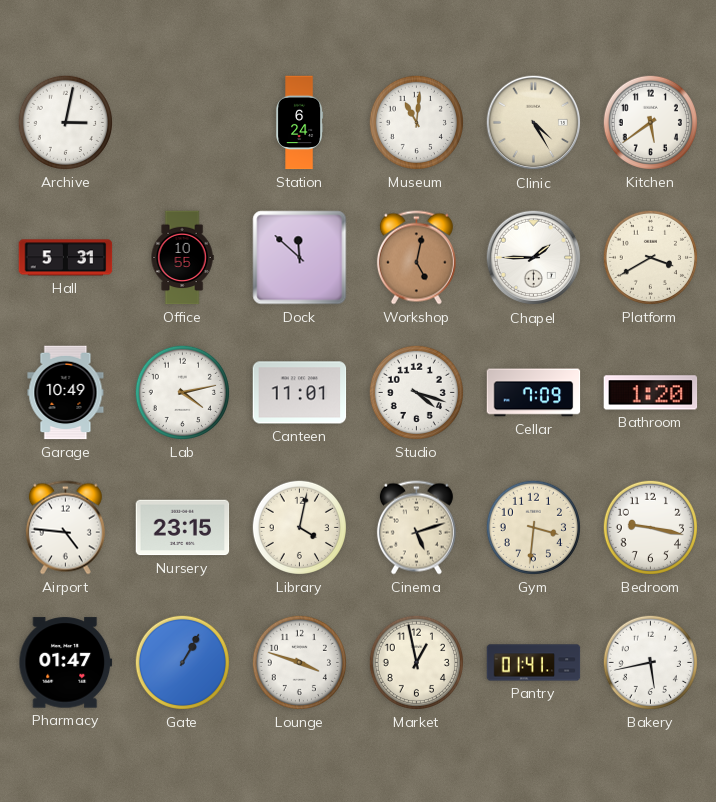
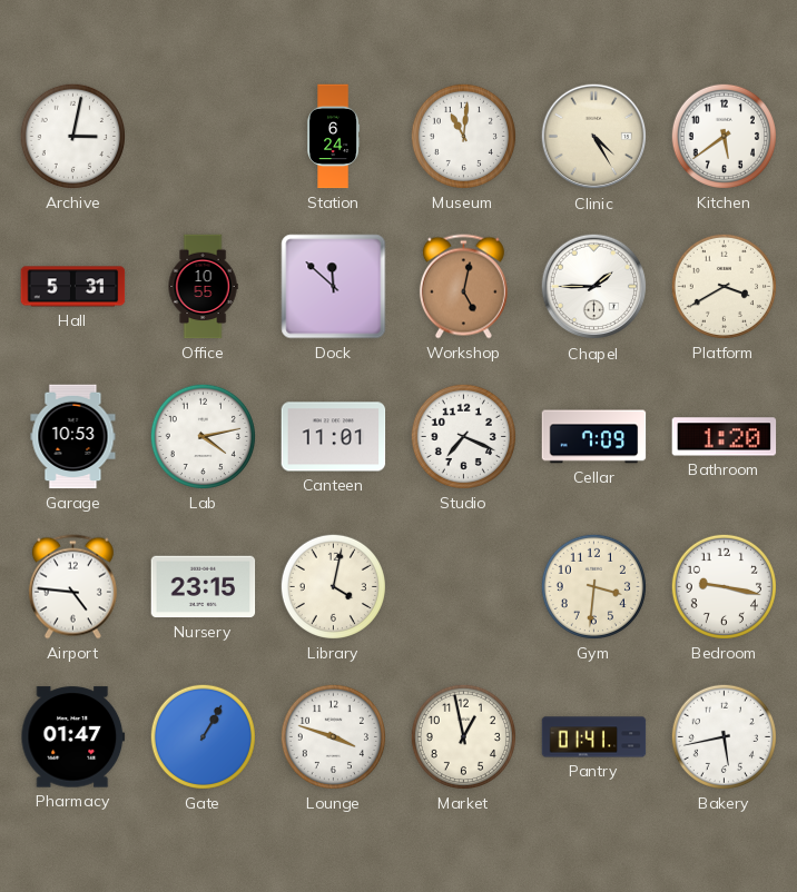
Garage: 10:49 -> 10:53 (73, 437)
Studio: 4:18 -> 7:19 (463, 436)
Cinema: 5:12 -> none (416, 528)
